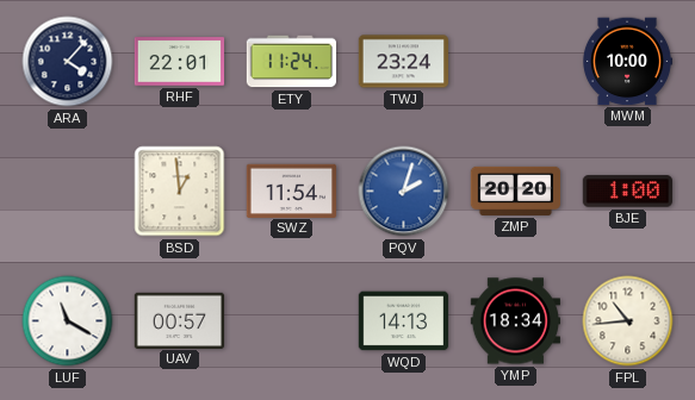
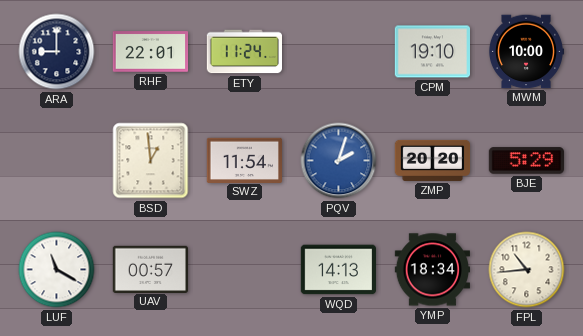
ARA: 4:07 -> 9:00 (57, 52)
TWJ: 23:24 -> none (404, 62)
CPM: none -> 19:10 (432, 52)
BJE: 1:00 -> 5:29 (527, 161)
